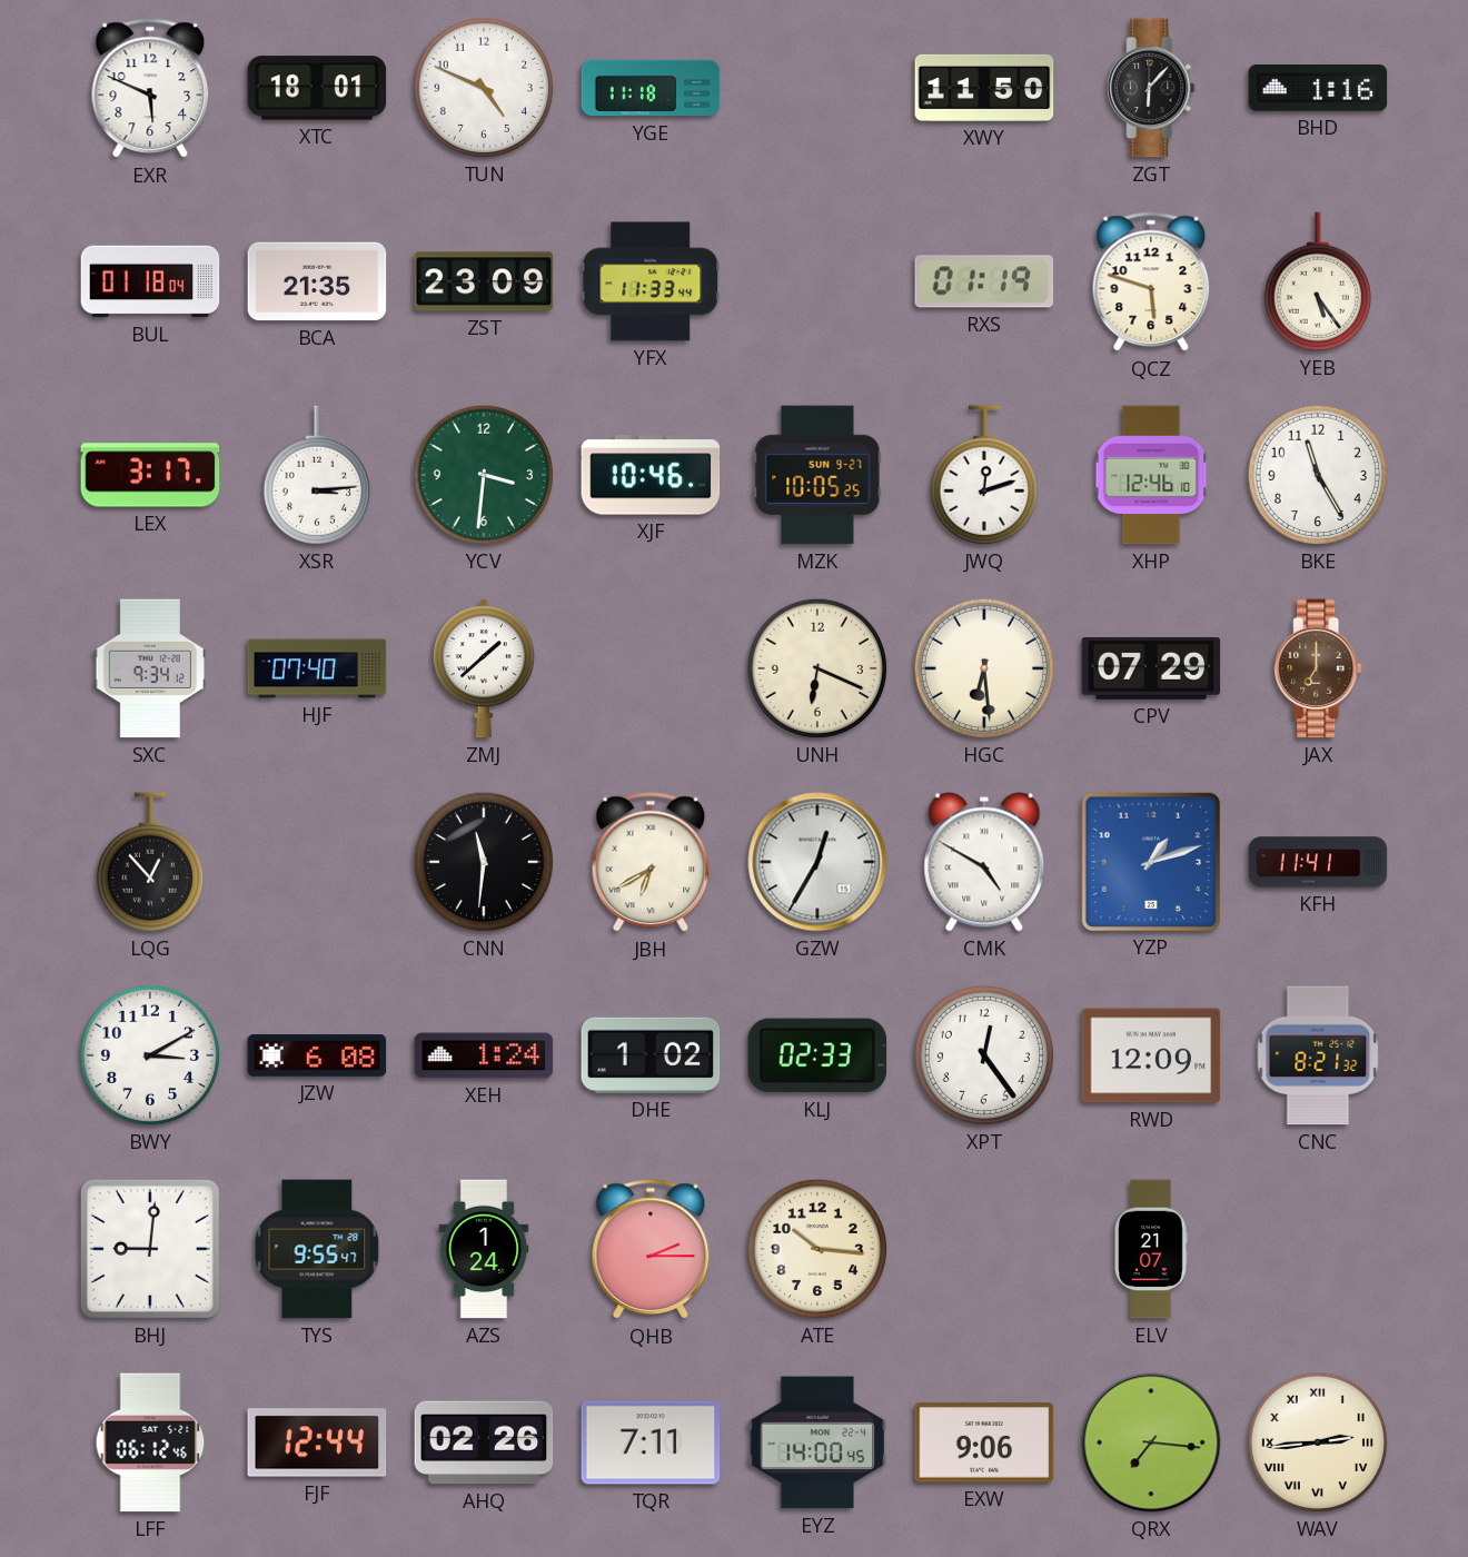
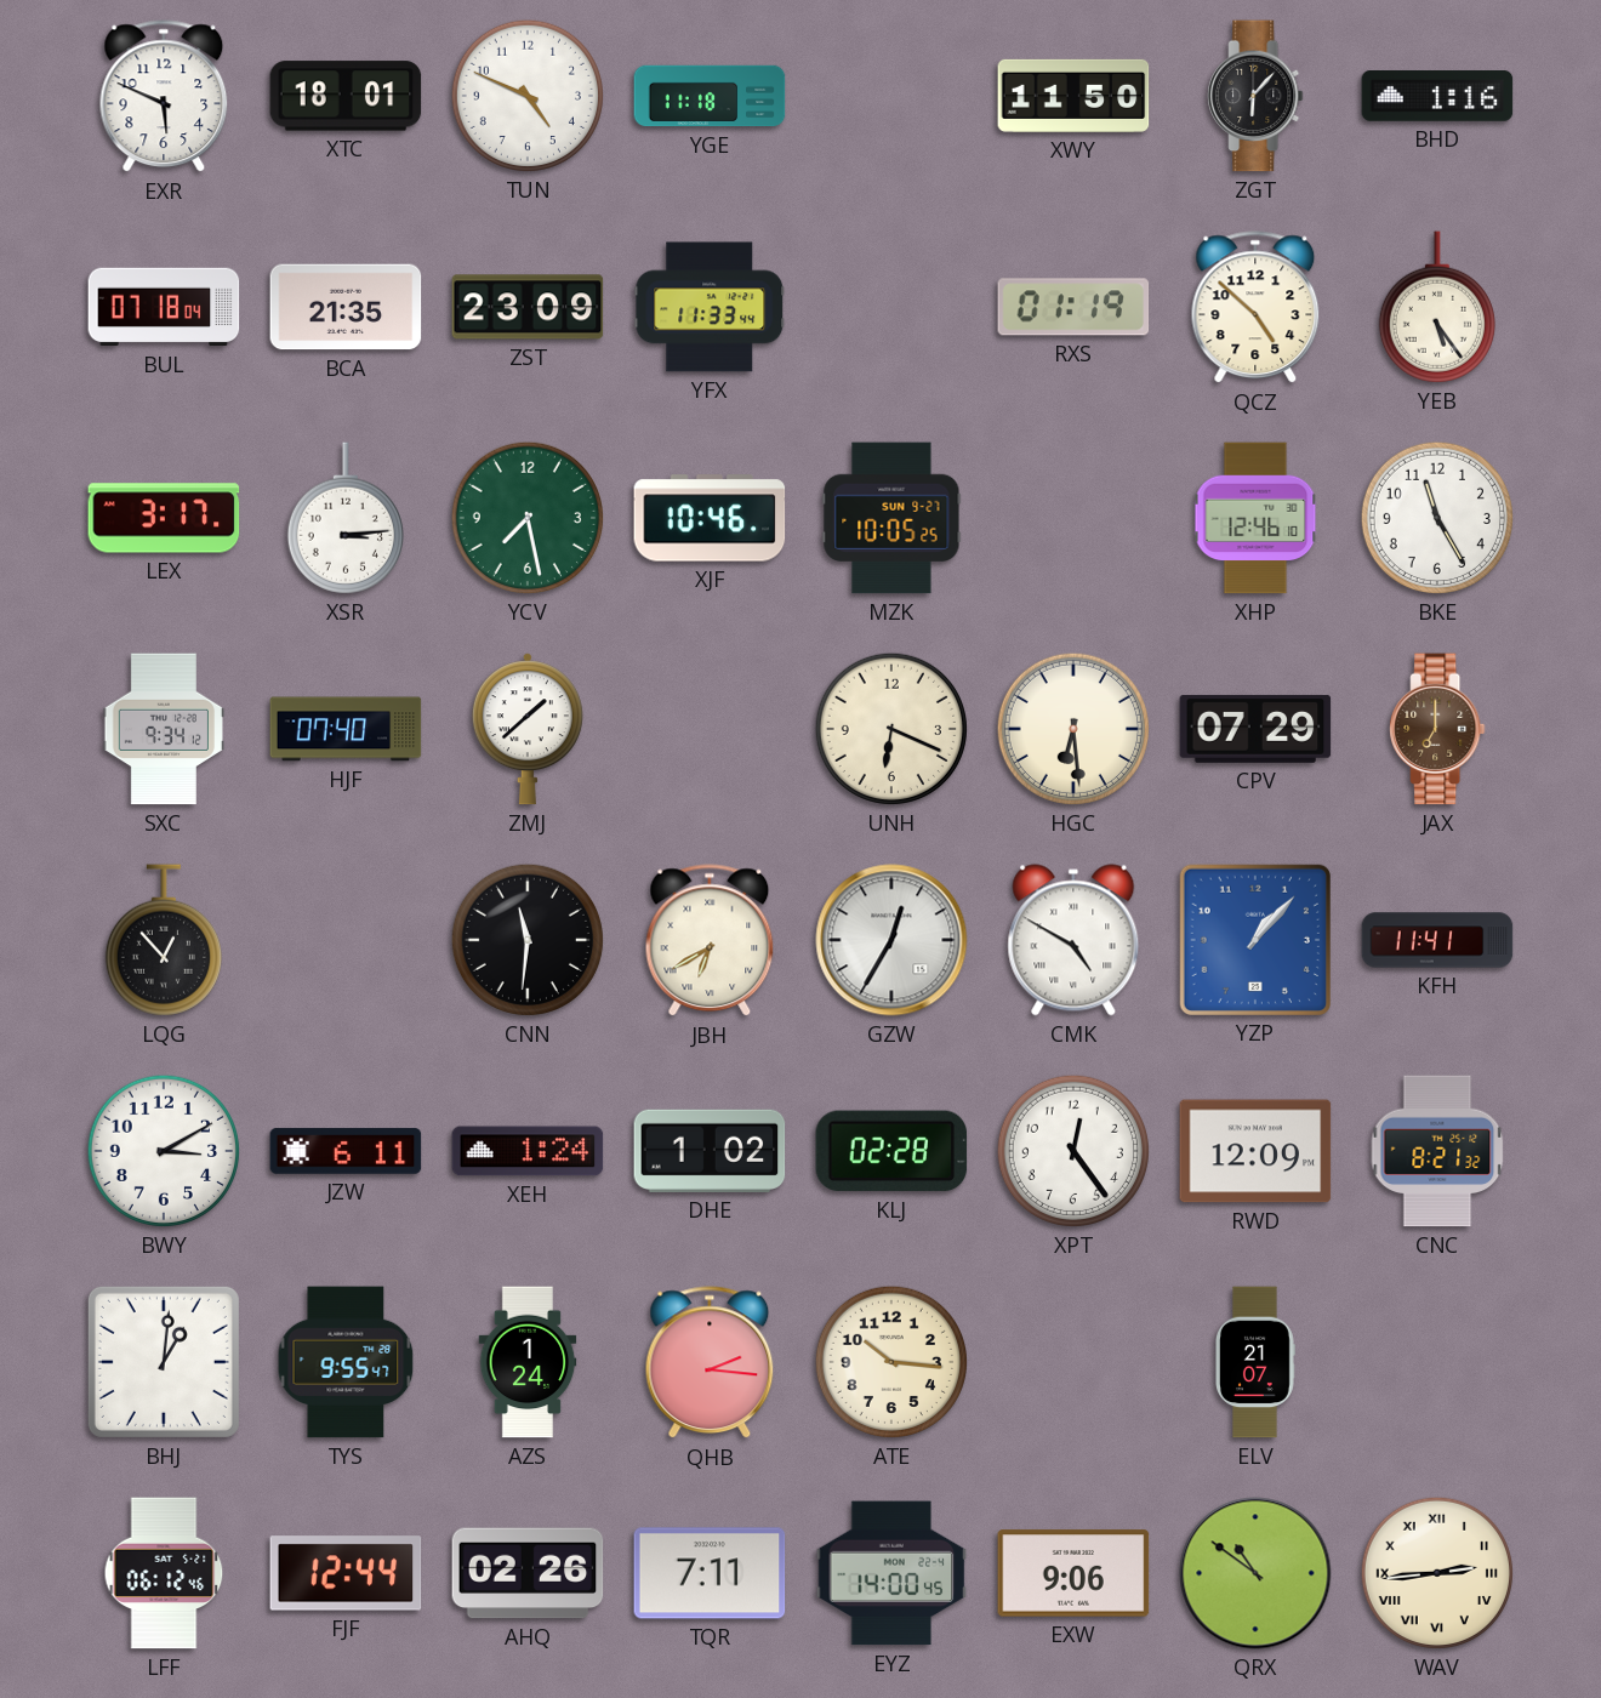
BUL: 01:18 -> 07:18 (164, 307)
QCZ: 5:48 -> 4:52 (1255, 308)
YCV: 3:31 -> 7:28 (528, 518)
JWQ: 12:12 -> none (984, 475)
YZP: 1:12 -> 1:07 (1254, 939)
JZW: 6:08 -> 6:11 (346, 1151)
KLJ: 02:33 -> 02:28 (891, 1151)
BHJ: 9:01 -> 1:01 (164, 1362)
QHB: 2:15 -> 2:16 (710, 1363)
QRX: 7:16 -> 10:51 (1255, 1573)
